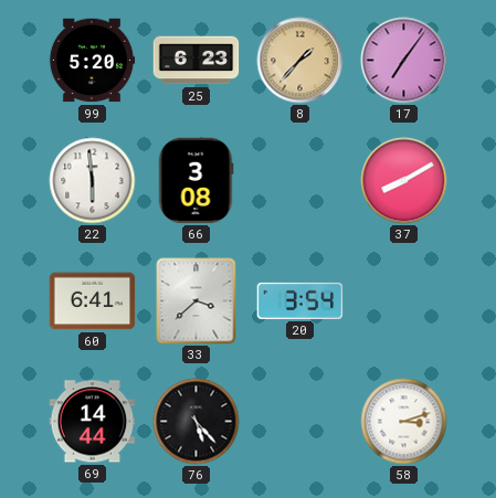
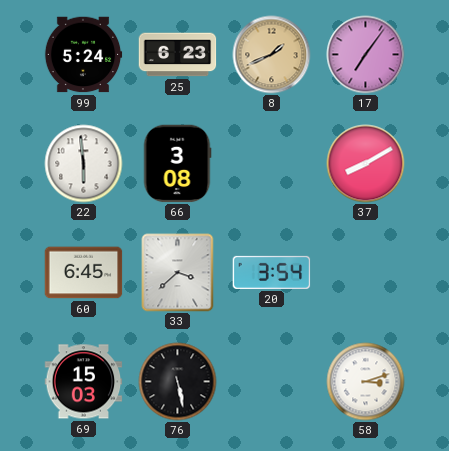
99: 5:20 -> 5:24 (83, 55)
8: 1:37 -> 1:41 (272, 55)
60: 6:41 -> 6:45 (84, 273)
69: 14:44 -> 15:03 (84, 382)
76: 5:23 -> 5:28 (178, 382)
